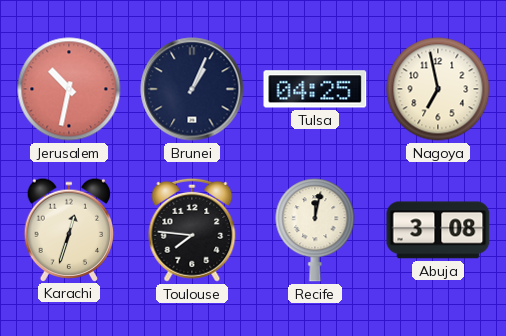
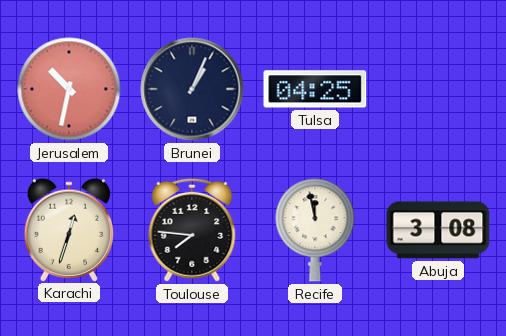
Nagoya: 6:58 -> none (438, 89)
Recife: 12:02 -> 11:58 (315, 230)
